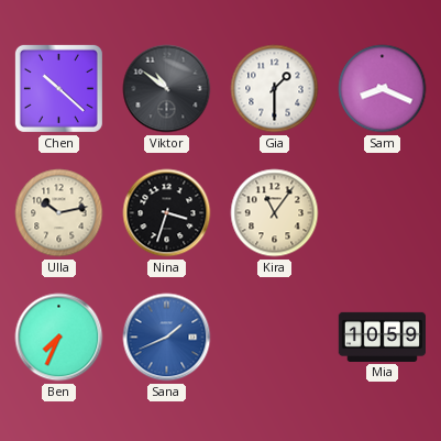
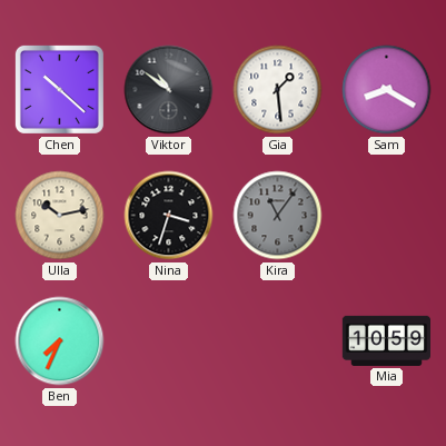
Gia: 1:30 -> 1:29 (278, 90)
Sam: 8:19 -> 8:20 (387, 90)
Kira dial: cream -> grey (278, 216)
Sana: 1:41 -> none (167, 338)
